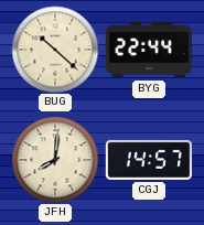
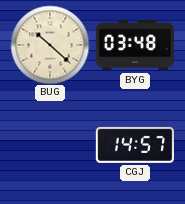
BYG: 22:44 -> 03:48 (134, 45)
JFH: 8:01 -> none (55, 160)
